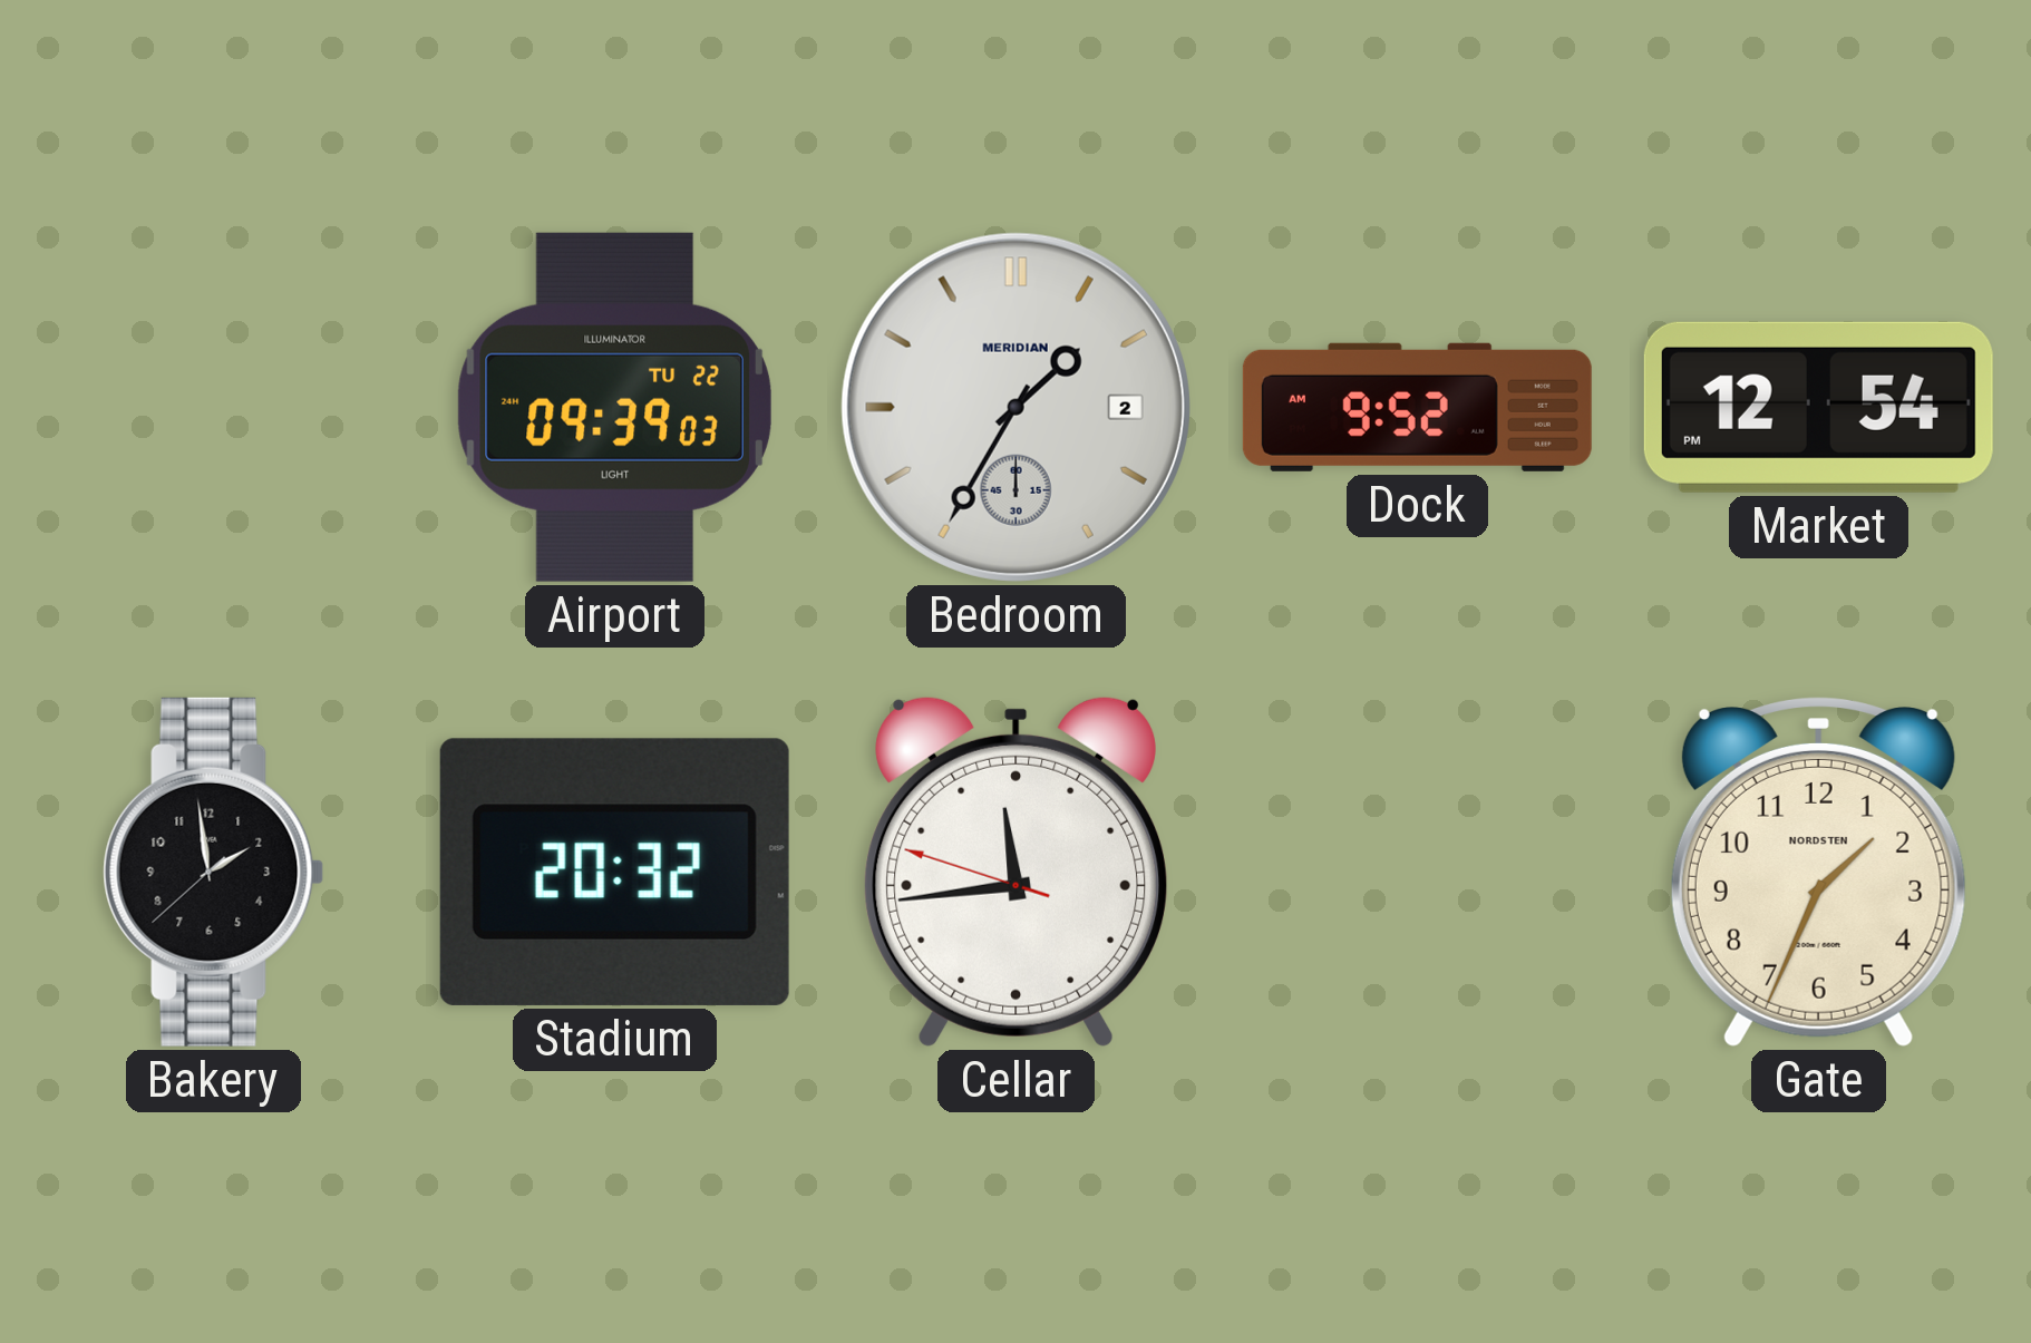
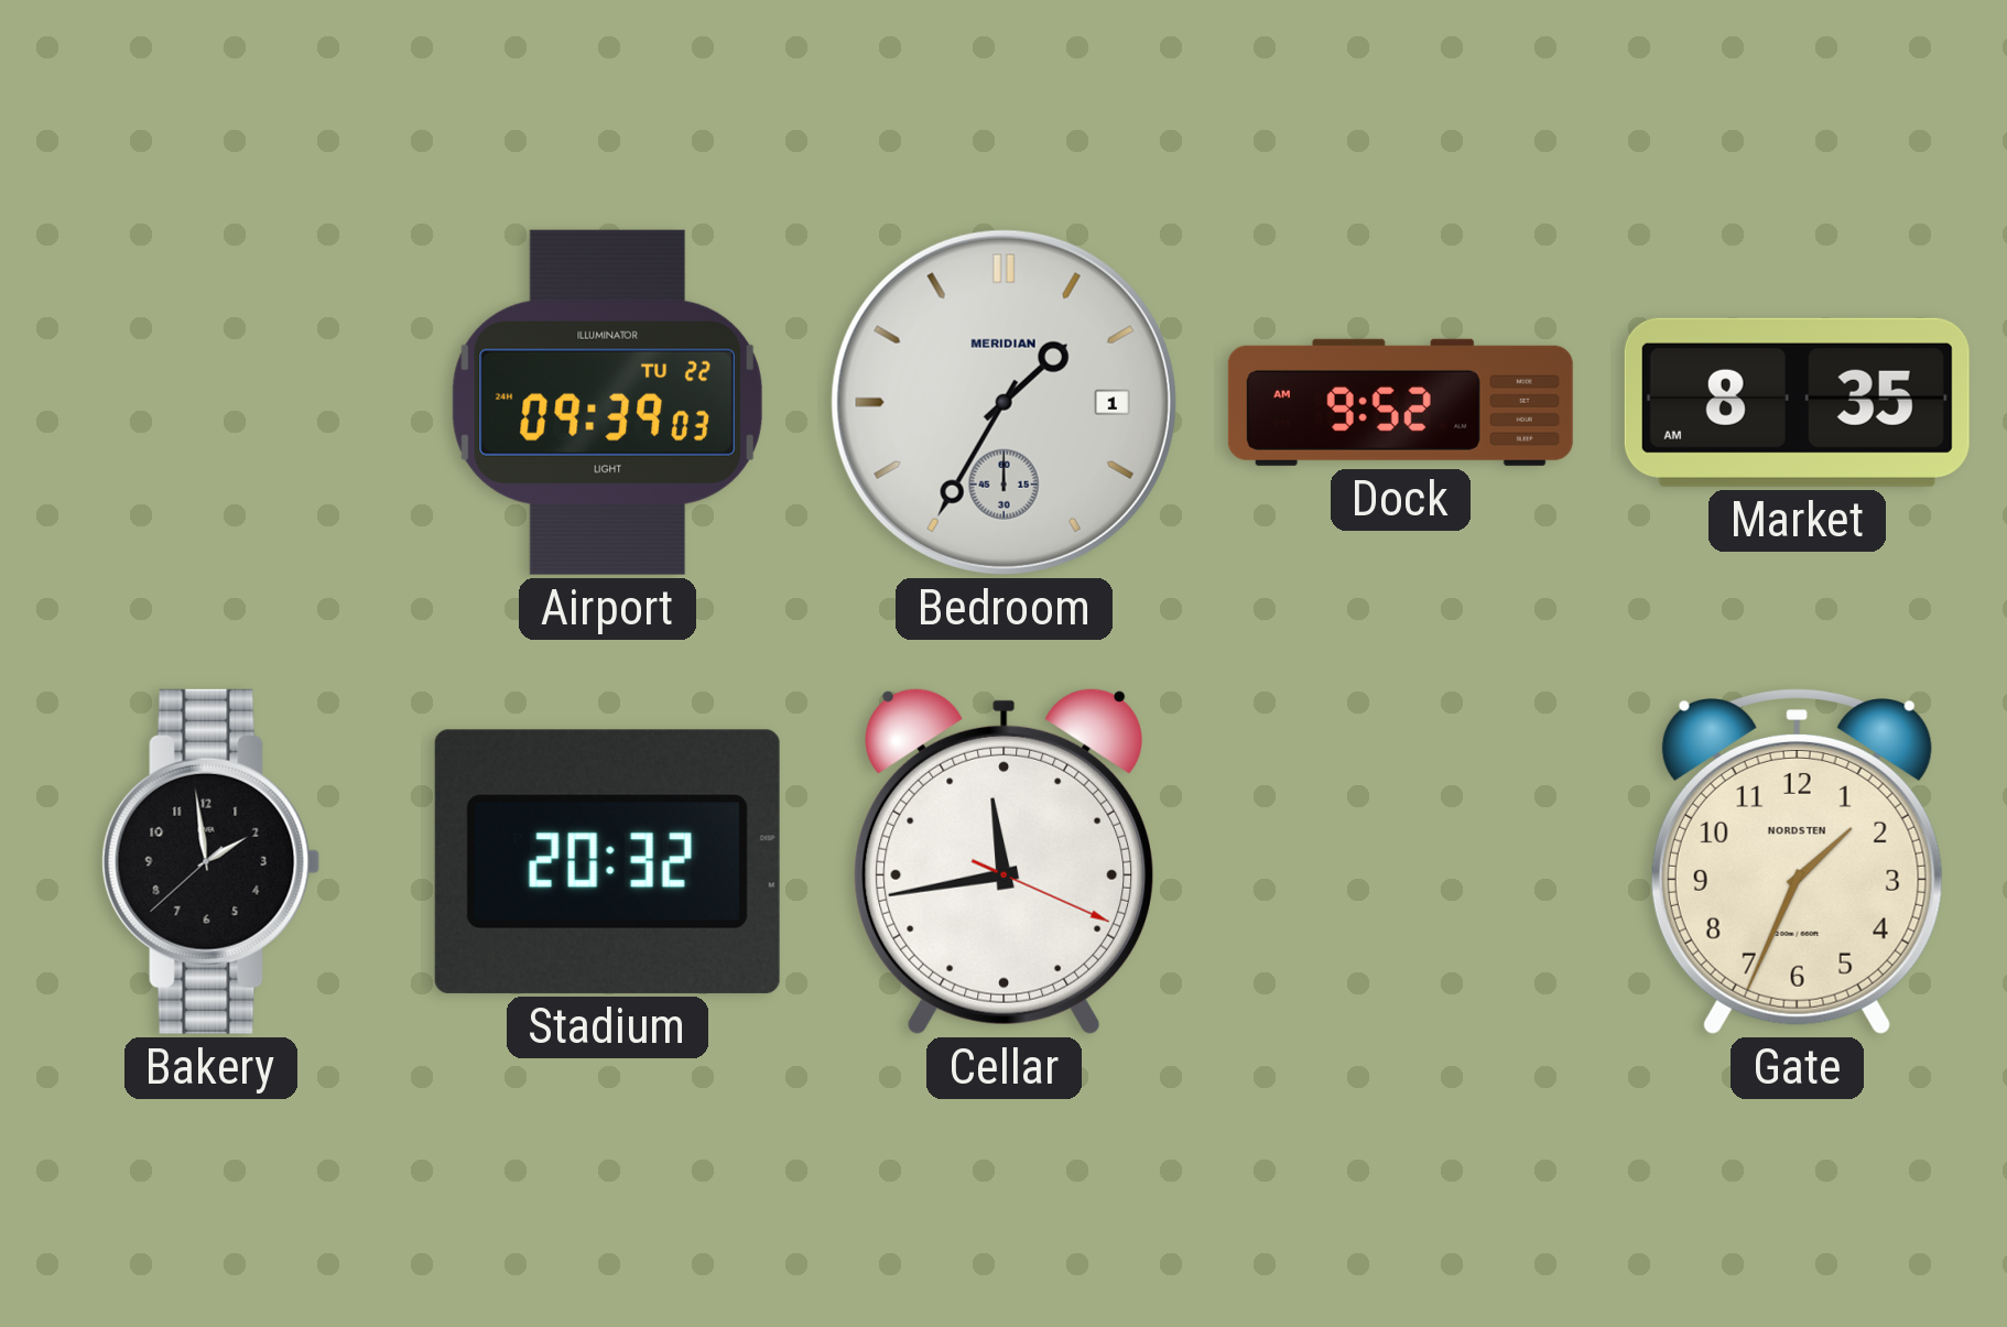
Bedroom date: 2 -> 1 (1003, 402)
Market: 12:54 -> 8:35 (1797, 402)
Cellar: 11:43:48 -> 11:43:19 (1003, 861)
